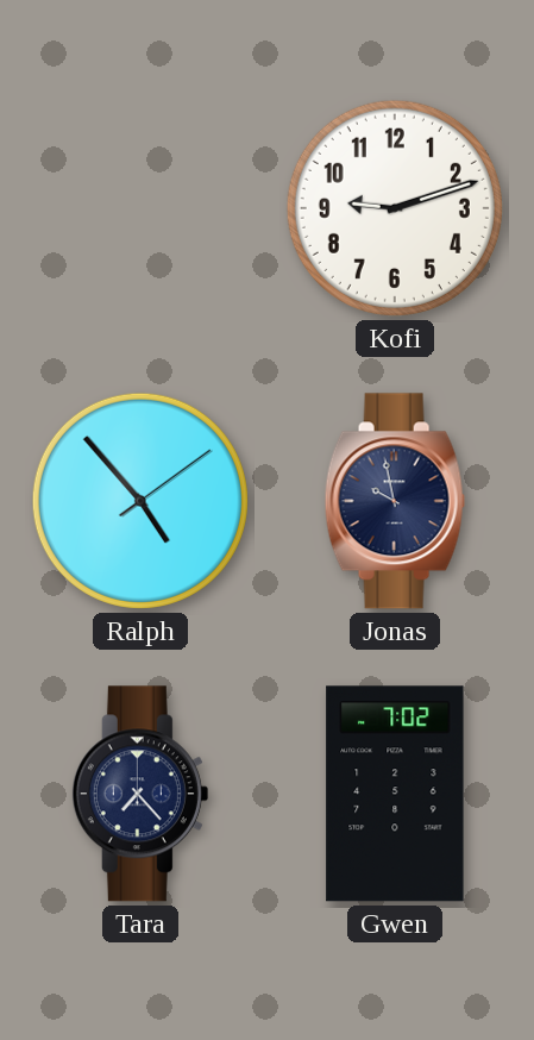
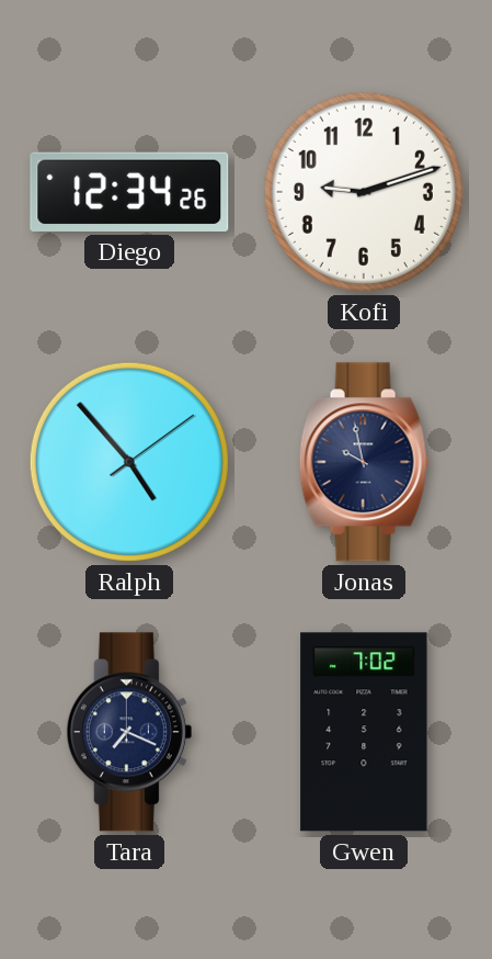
Diego: none -> 12:34 (129, 192)
Tara: 7:23 -> 7:19 (129, 732)
